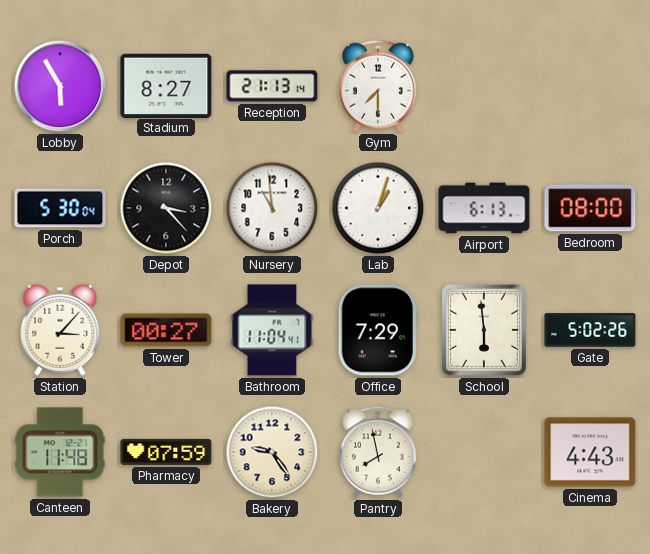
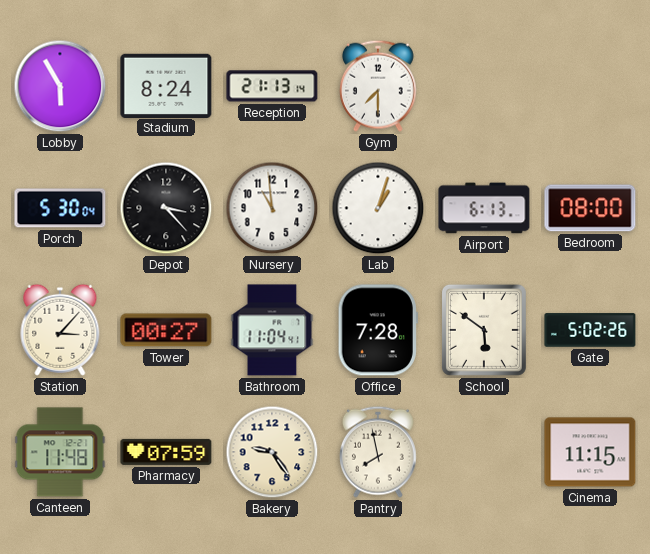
Stadium: 8:27 -> 8:24 (166, 85)
Office: 7:29 -> 7:28 (378, 330)
School: 5:59 -> 5:51 (484, 330)
Cinema: 4:43 -> 11:15 (590, 452)
